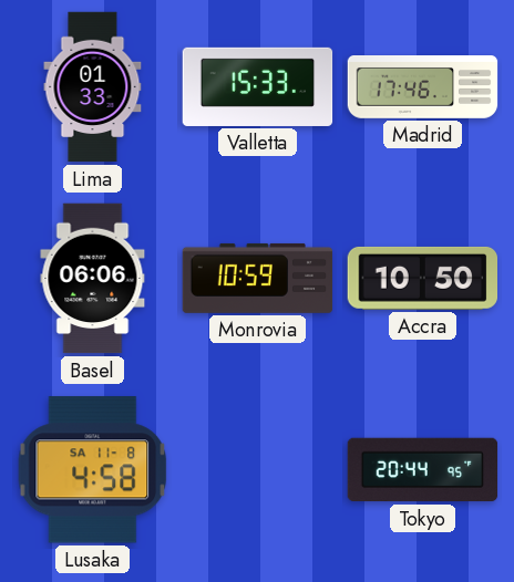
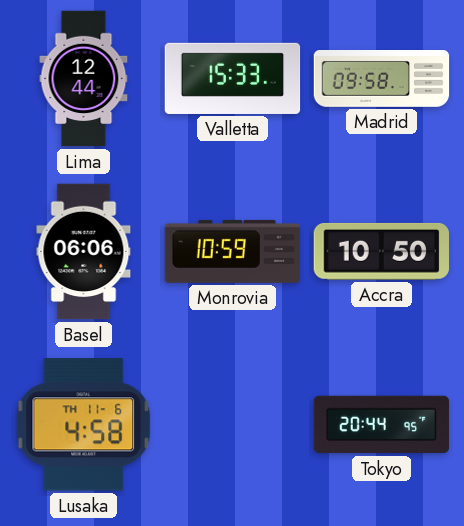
Lima: 01:33 -> 12:44 (84, 79)
Madrid: 17:46 -> 09:58 (382, 79)
Lusaka date: SA 11-8 -> TH 11-6 (84, 425)
